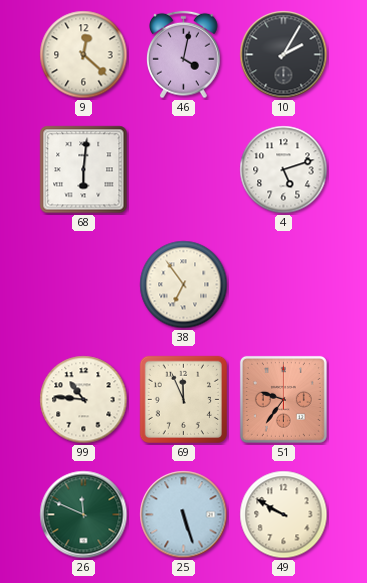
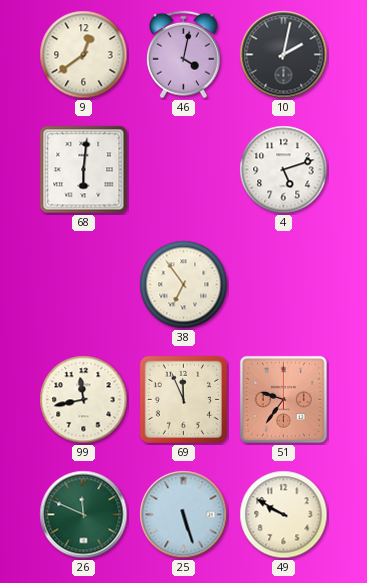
9: 12:22 -> 12:39 (84, 55)
10: 2:05 -> 2:02 (284, 55)
99: 10:46 -> 11:43 (84, 400)
